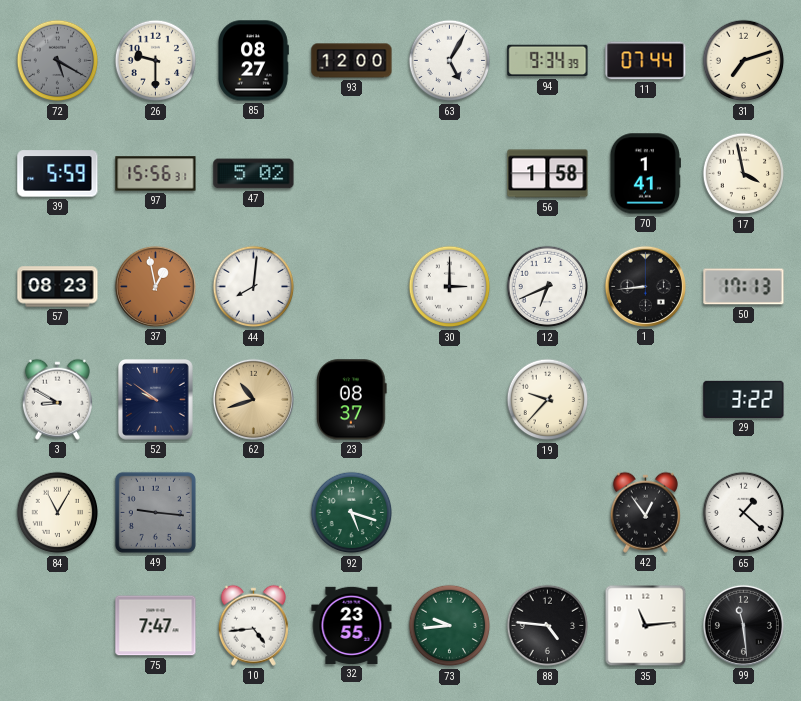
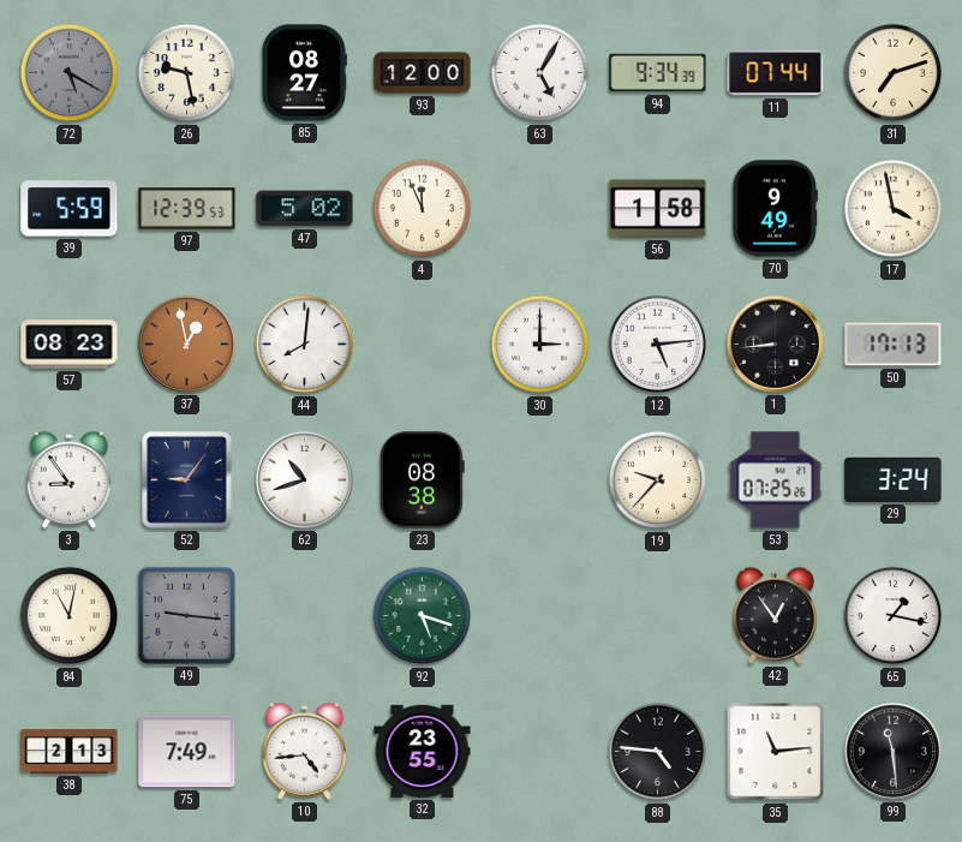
26: 9:30 -> 9:28 (187, 73)
97: 15:56 -> 12:39 (187, 209)
4: none -> 11:56 (423, 209)
70: 1:41 -> 9:49 (775, 209)
12: 6:41 -> 5:14 (658, 345)
3: 8:50 -> 8:54 (68, 479)
52: 9:51 -> 9:06 (187, 480)
62 dial: champagne -> white (304, 479)
23: 08:37 -> 08:38 (423, 480)
53: none -> 07:25 (776, 480)
29: 3:22 -> 3:24 (894, 479)
84: 11:05 -> 11:02 (70, 616)
65: 1:22 -> 1:17 (894, 616)
38: none -> 2:13 (70, 752)
75: 7:47 -> 7:49 (187, 752)
73: 9:44 -> none (450, 626)
